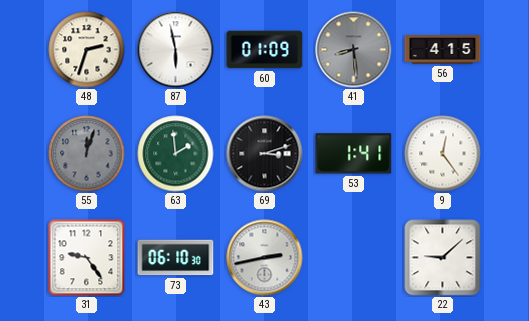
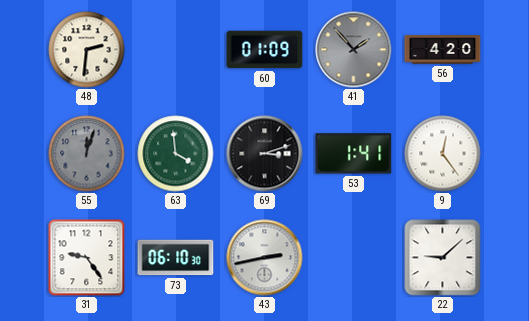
48: 2:33 -> 2:31 (87, 50)
87: 5:58 -> none (176, 50)
41: 8:29 -> 1:53 (354, 50)
56: 4:15 -> 4:20 (443, 50)
63: 1:59 -> 3:59 (176, 154)
